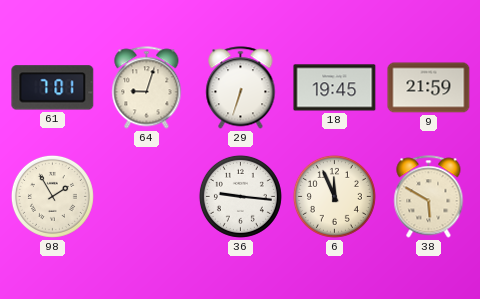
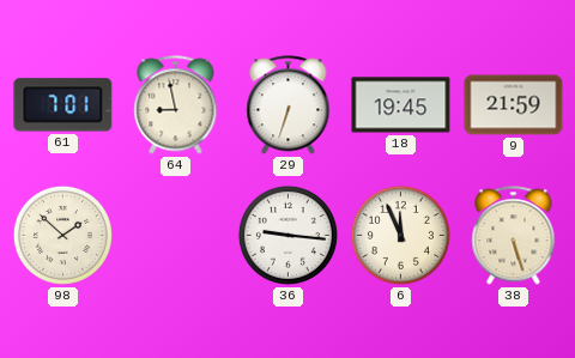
64: 9:03 -> 8:58 (176, 105)
98: 1:55 -> 1:52 (62, 235)
38: 5:50 -> 5:27 (514, 236)
